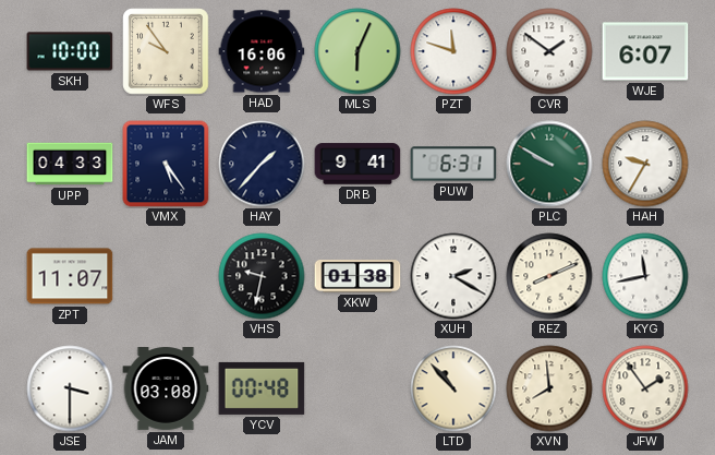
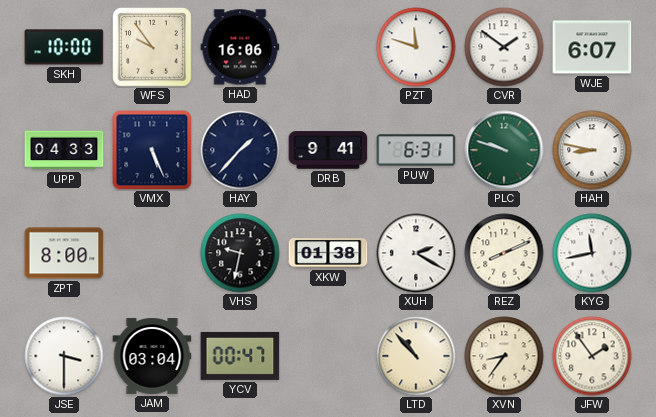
MLS: 6:04 -> none (357, 51)
VMX: 5:24 -> 5:26 (152, 150)
PLC: 9:50 -> 9:48 (504, 150)
HAH: 9:35 -> 8:47 (592, 150)
ZPT: 11:07 -> 8:00 (64, 253)
JAM: 03:08 -> 03:04 (152, 357)
YCV: 00:48 -> 00:47 (240, 356)
XVN: 7:59 -> 8:36 (504, 356)
